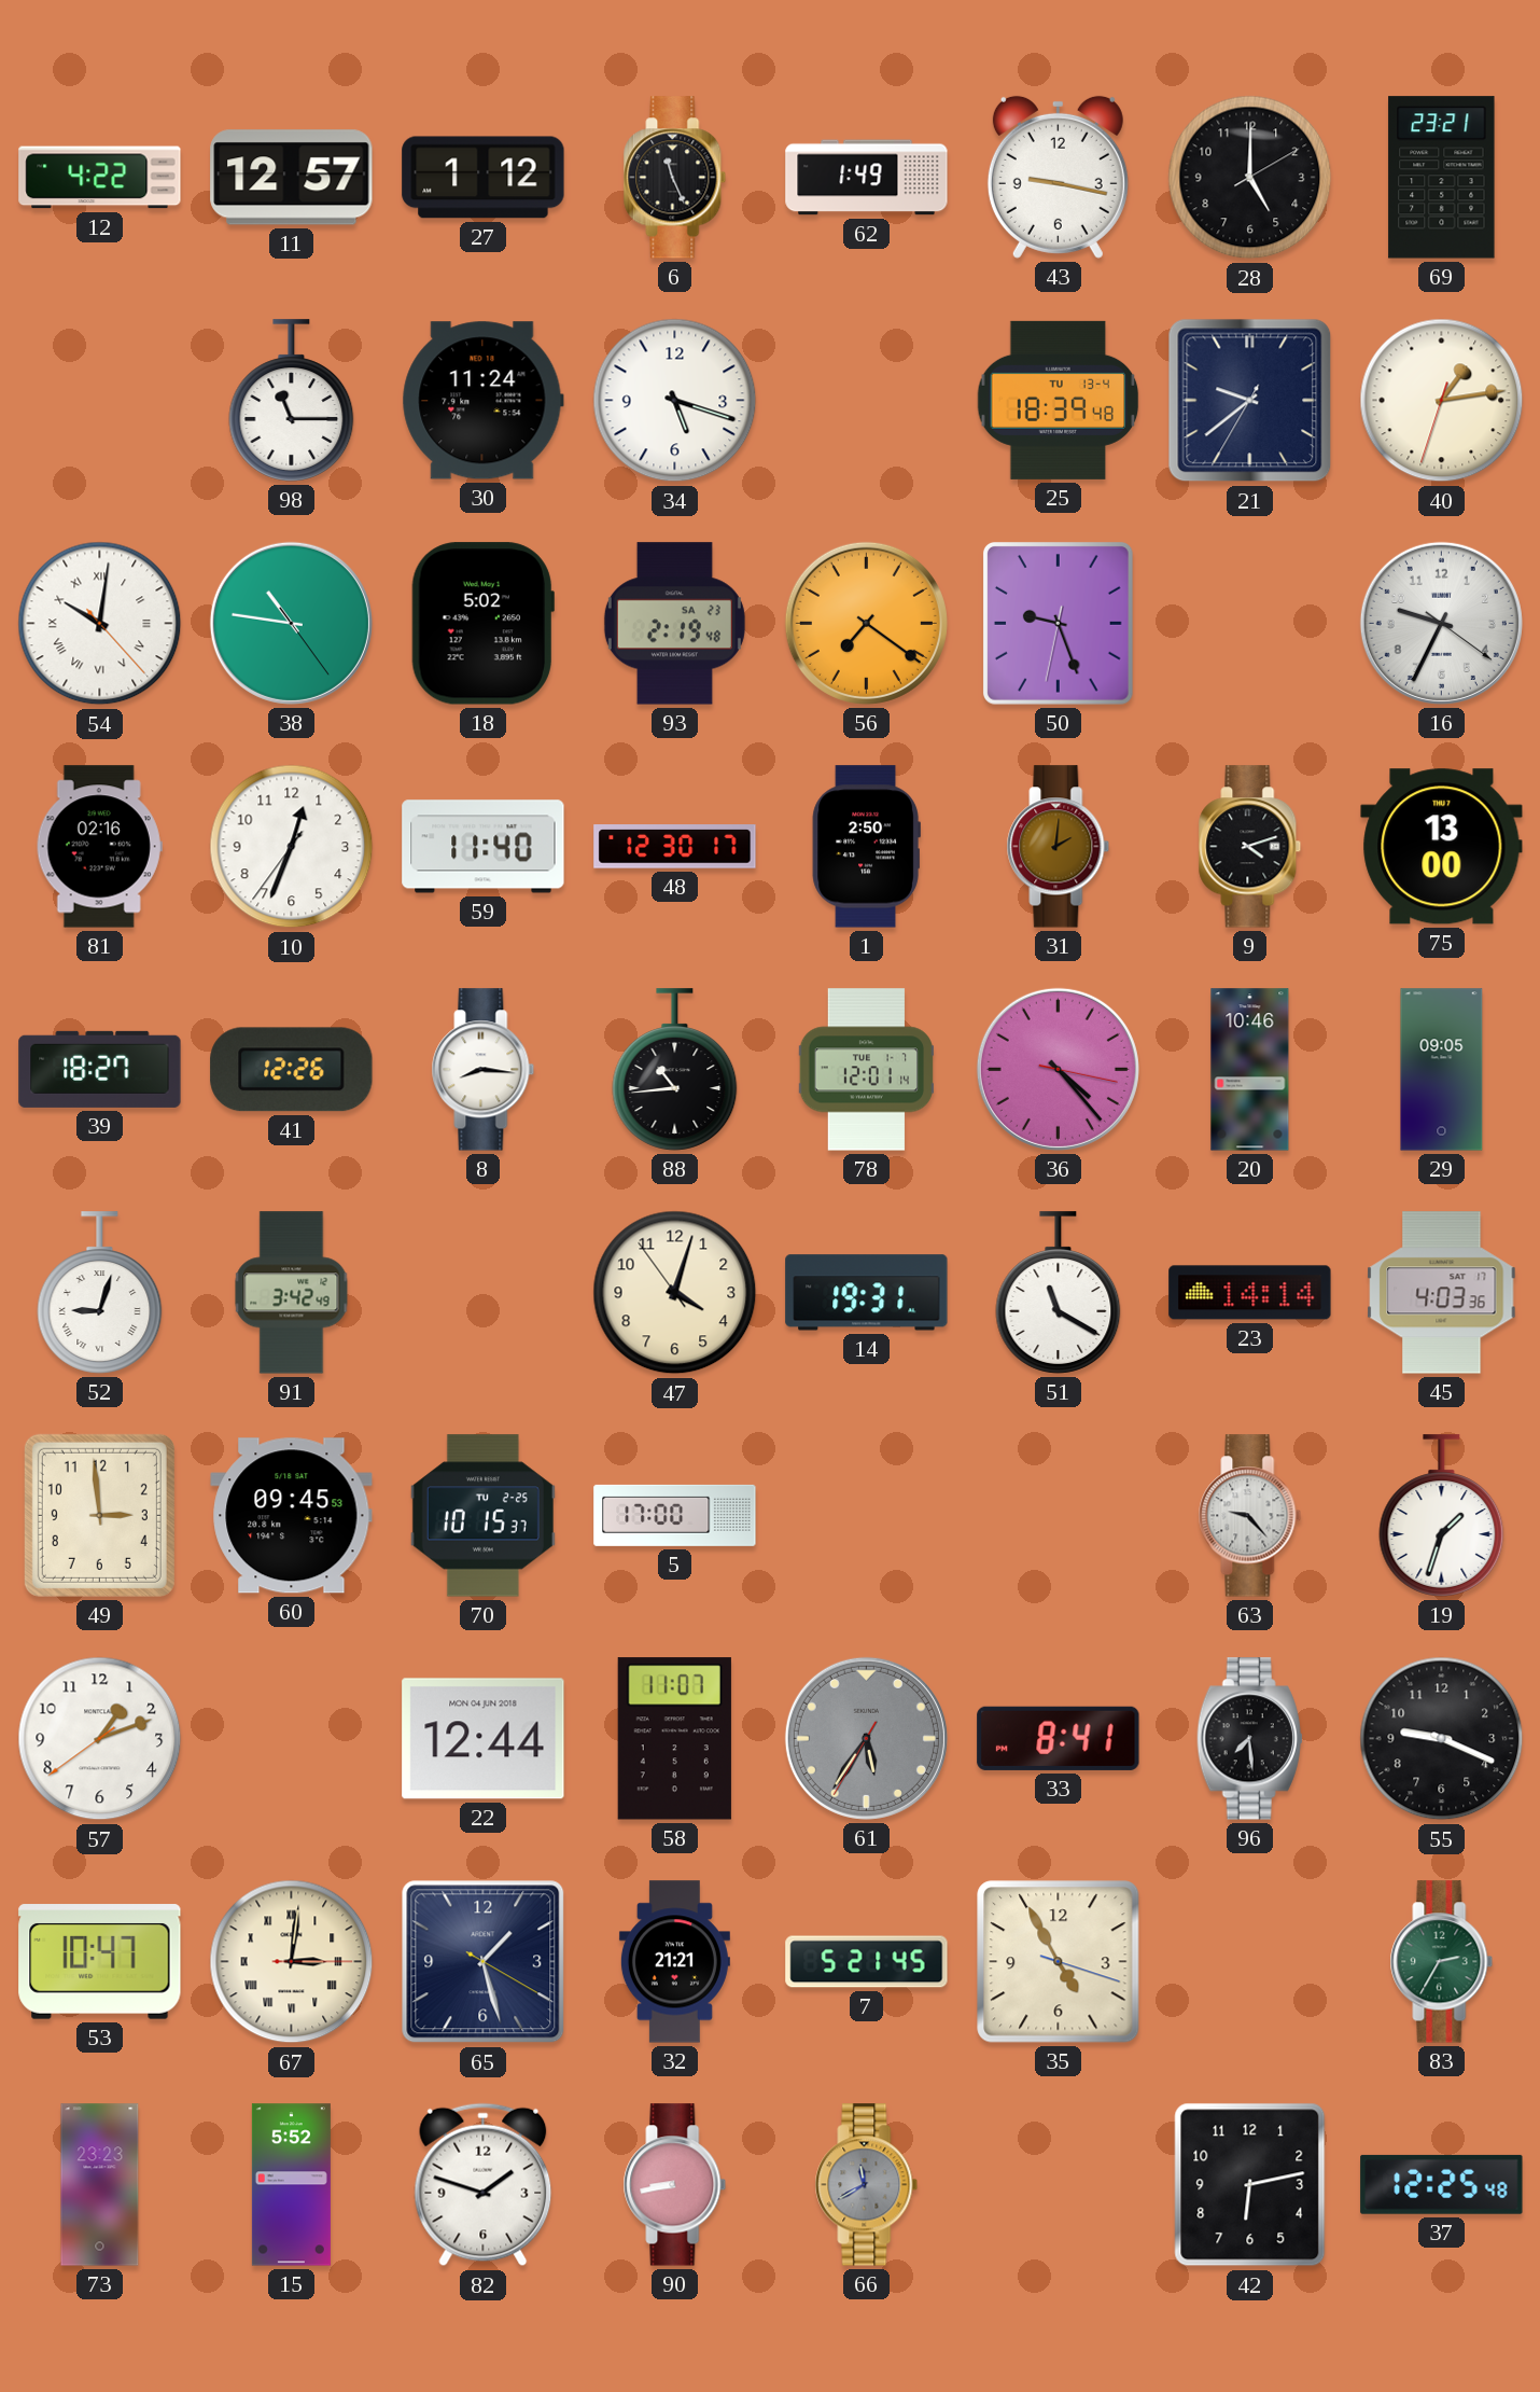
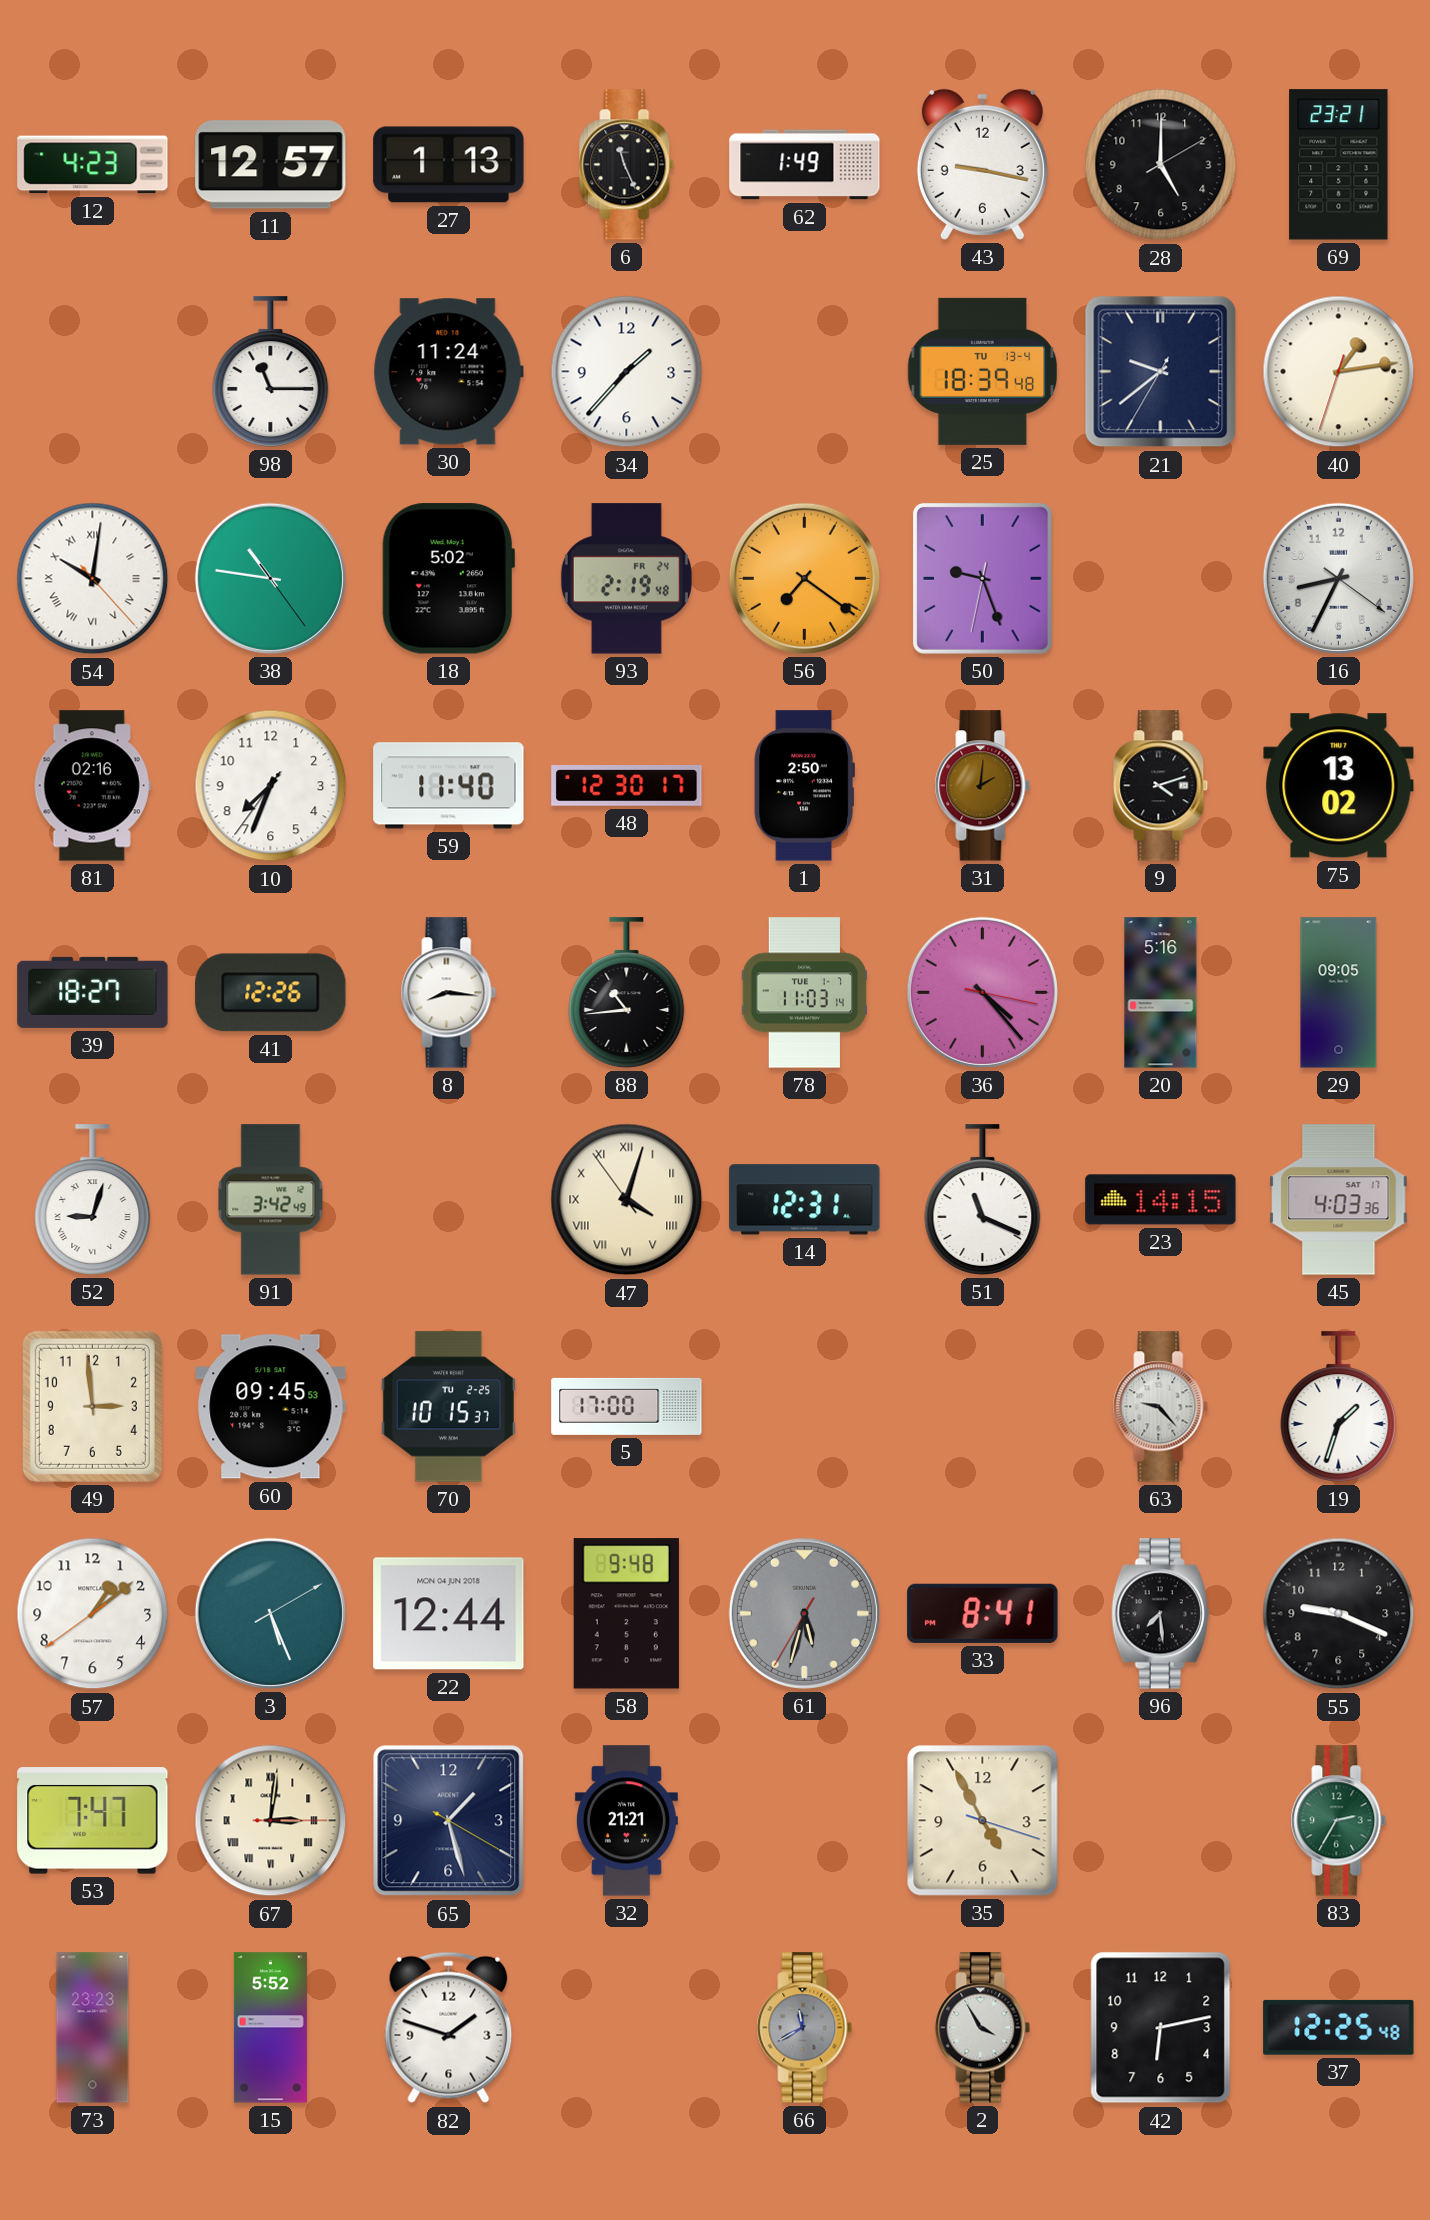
12: 4:22 -> 4:23 (93, 165)
27: 1:12 -> 1:13 (449, 165)
34: 5:18 -> 1:37 (627, 372)
93 date: SA 23 -> FR 24 (626, 579)
16: 9:34 -> 8:34 (1338, 578)
10: 12:33 -> 7:33 (271, 786)
75: 13:00 -> 13:02 (1339, 786)
78: 12:01 -> 11:03 (805, 993)
20: 10:46 -> 5:16 (1161, 993)
47 numerals: Arabic -> Roman (627, 1200)
14: 19:31 -> 12:31 (805, 1200)
51: 11:20 -> 11:19 (983, 1200)
23: 14:14 -> 14:15 (1161, 1200)
57: 1:11 -> 1:08 (93, 1614)
3: none -> 5:26 (270, 1613)
58: 11:07 -> 9:48 (626, 1614)
61: 5:35 -> 5:32 (804, 1613)
53: 10:47 -> 7:47 (93, 1821)
7: 5:21 -> none (867, 1962)
90: 8:43 -> none (675, 2185)
2: none -> 3:55 (983, 2028)
